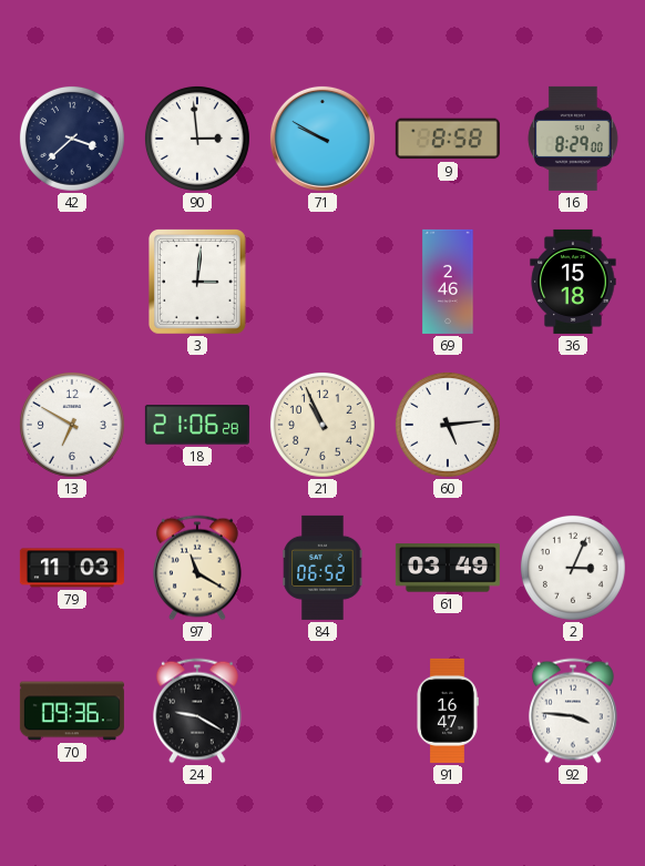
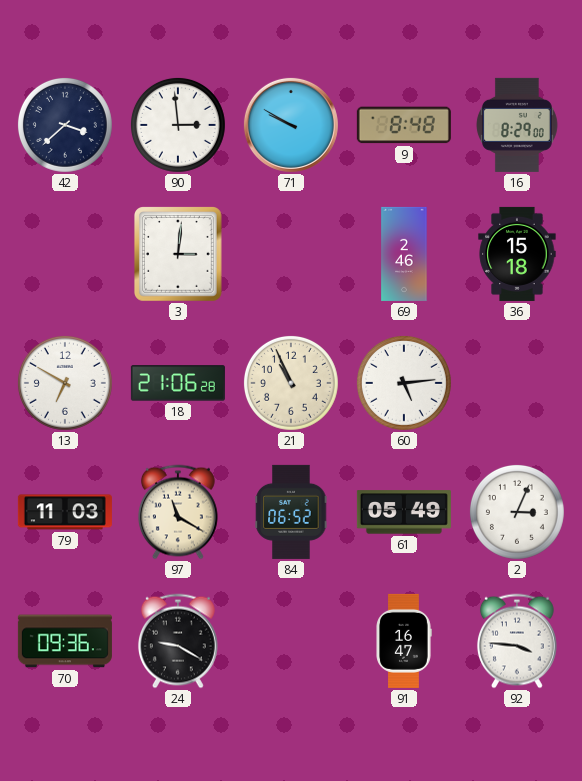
9: 8:58 -> 8:48 (404, 125)
61: 03:49 -> 05:49 (404, 512)
